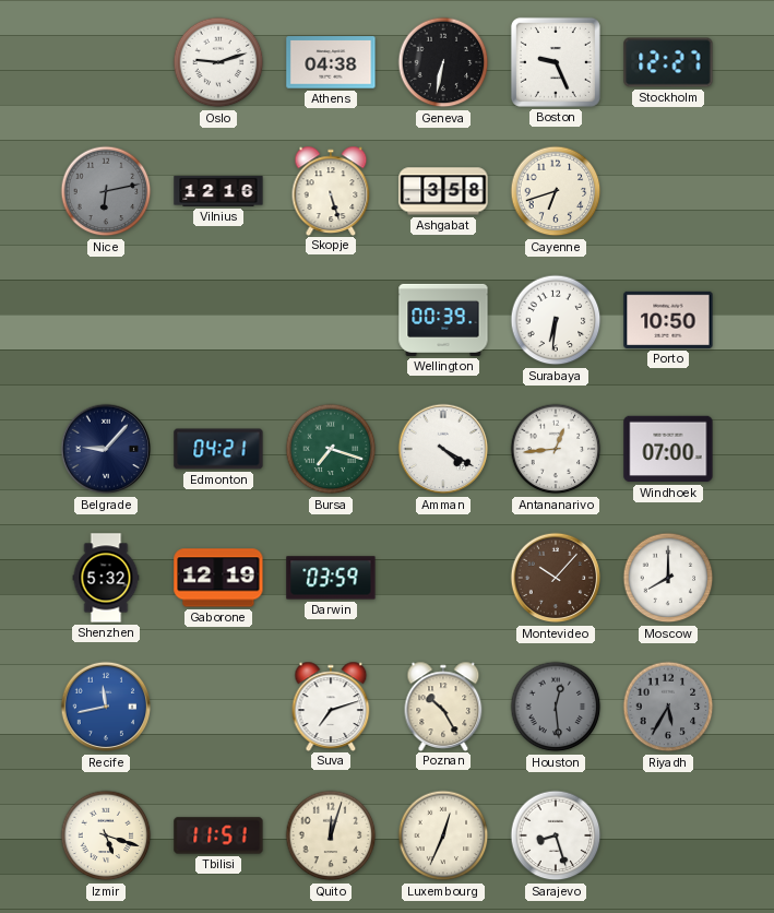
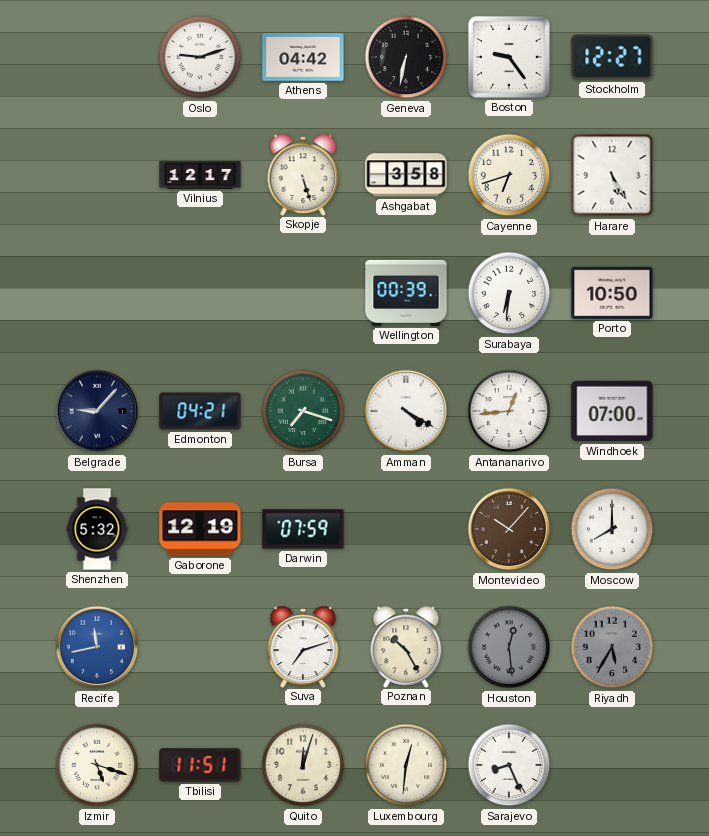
Athens: 04:38 -> 04:42 (303, 57)
Boston: 9:26 -> 9:24 (509, 57)
Nice: 6:13 -> none (106, 191)
Vilnius: 12:16 -> 12:17 (200, 175)
Harare: none -> 5:25 (612, 175)
Darwin: 03:59 -> 07:59 (303, 529)
Luxembourg: 12:34 -> 12:31 (406, 765)
Sarajevo: 8:27 -> 8:26 (509, 765)
